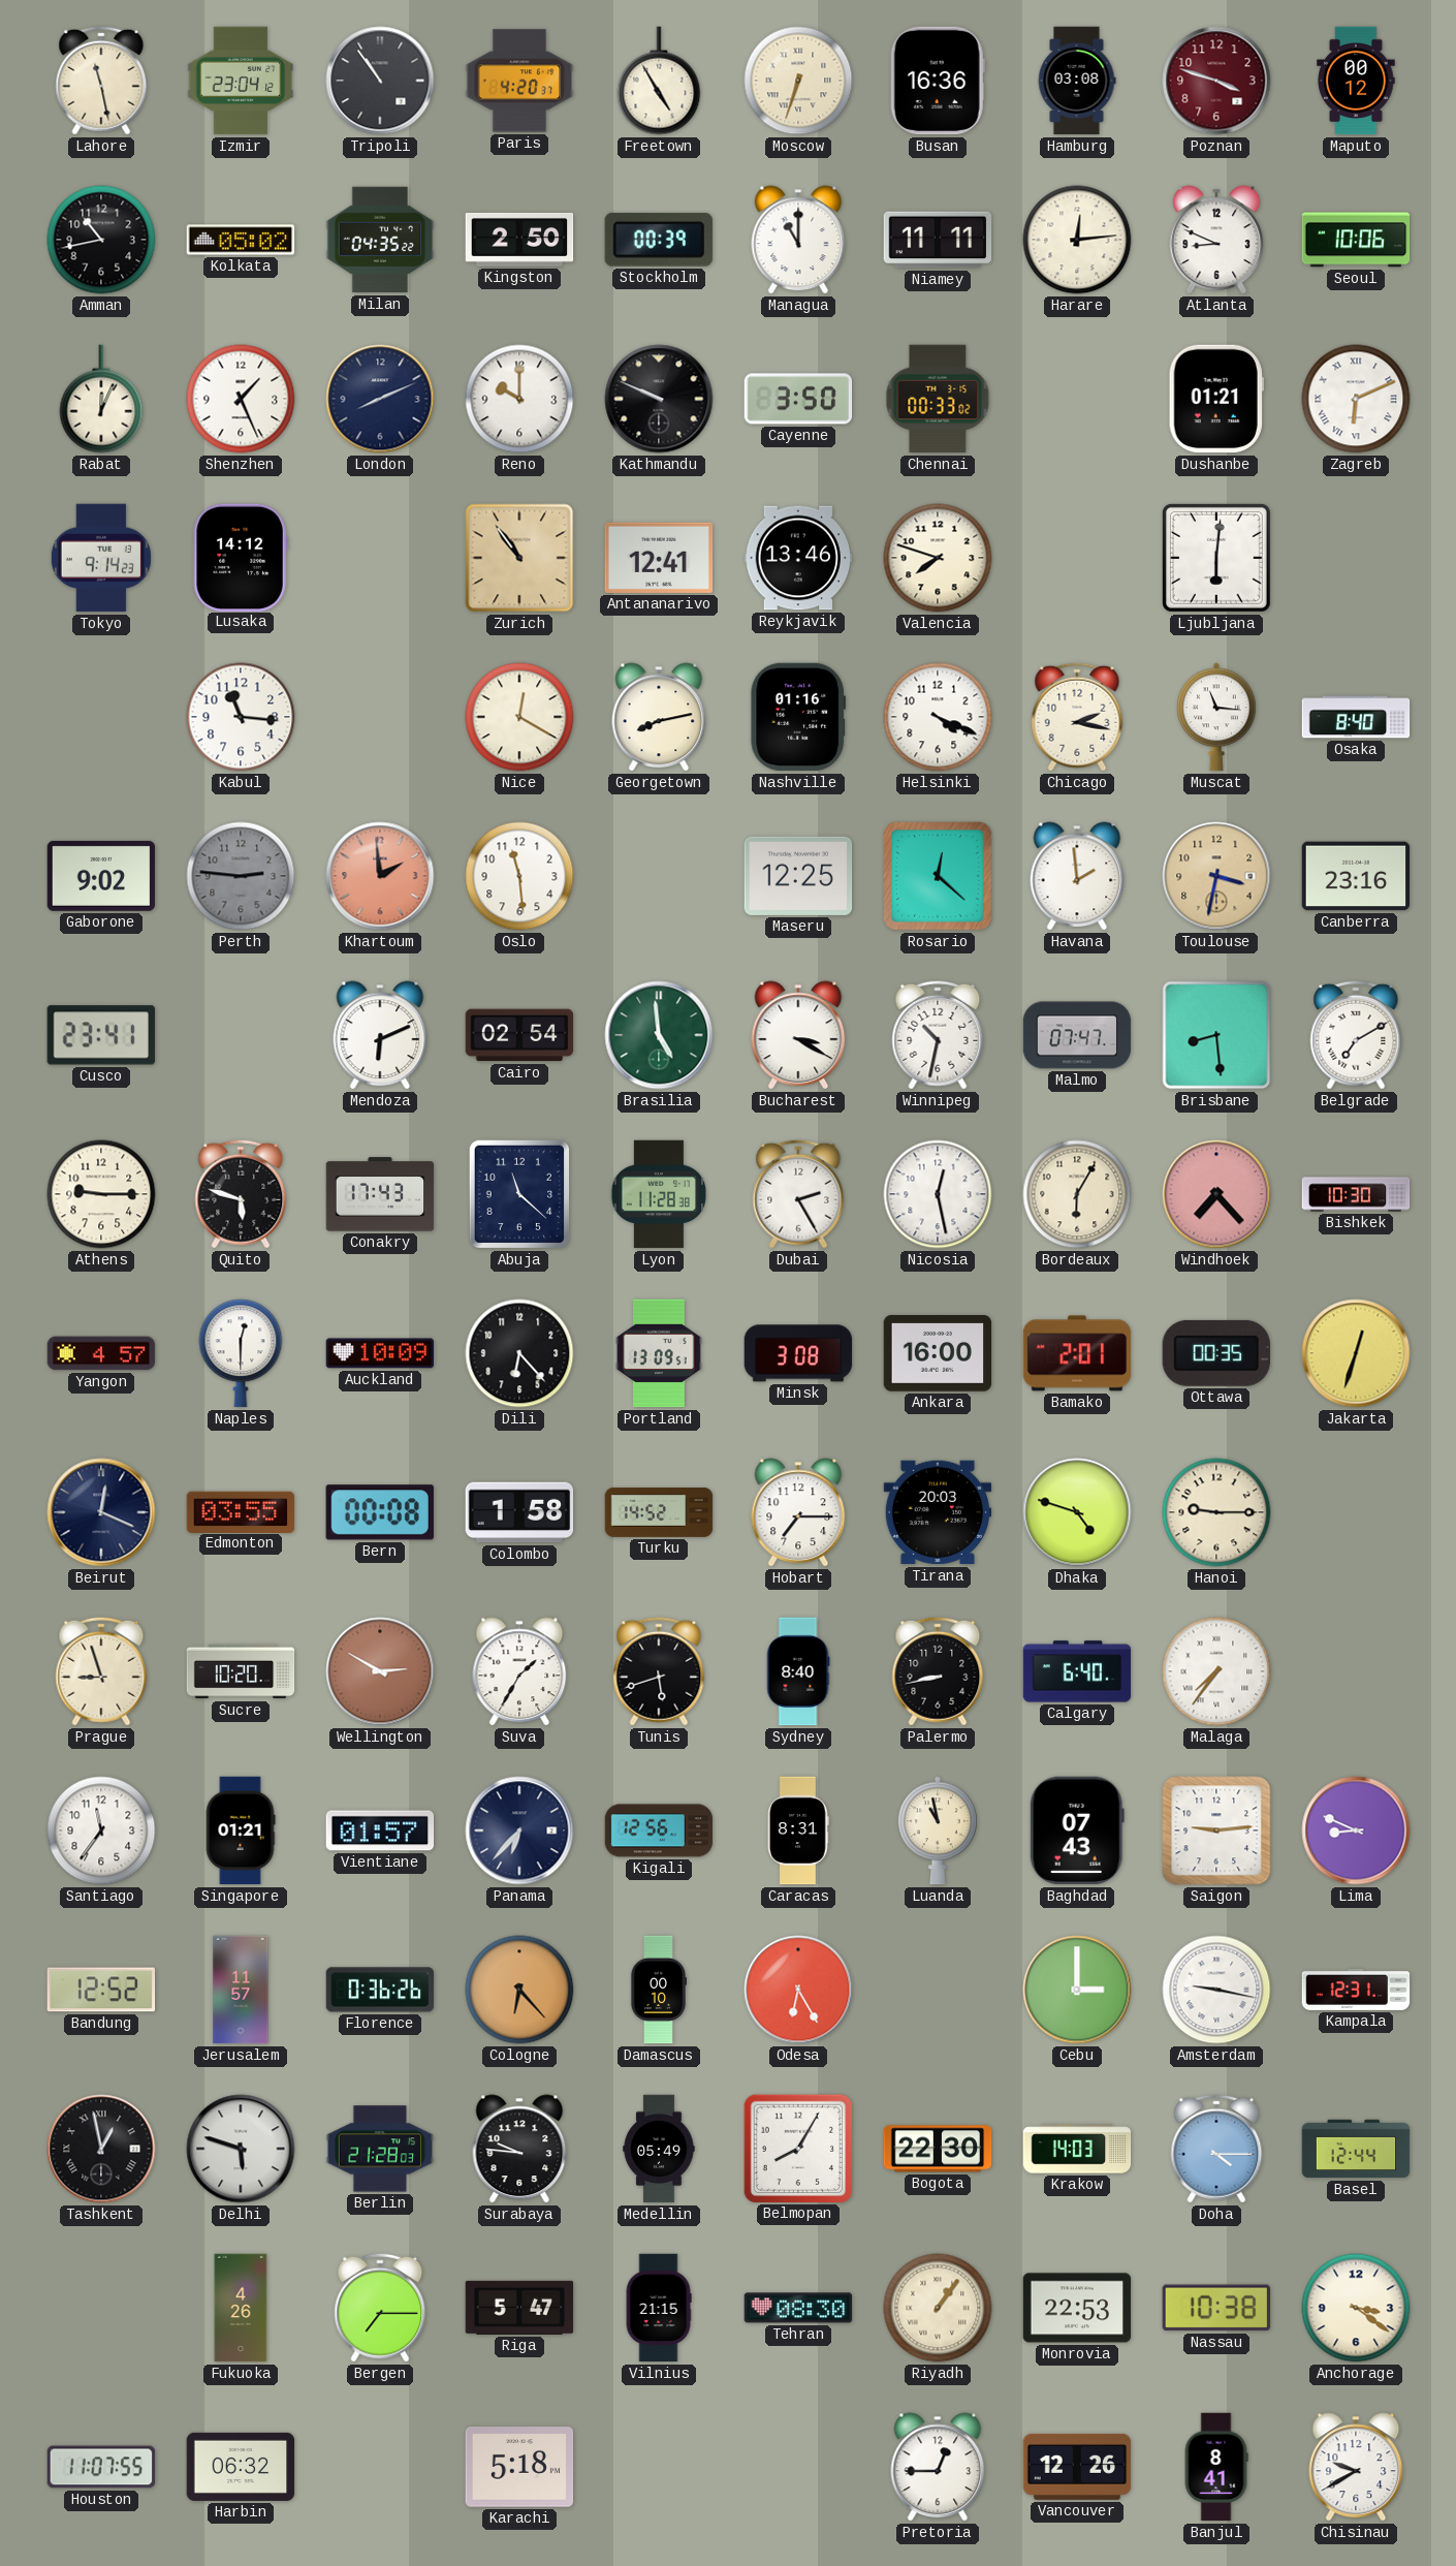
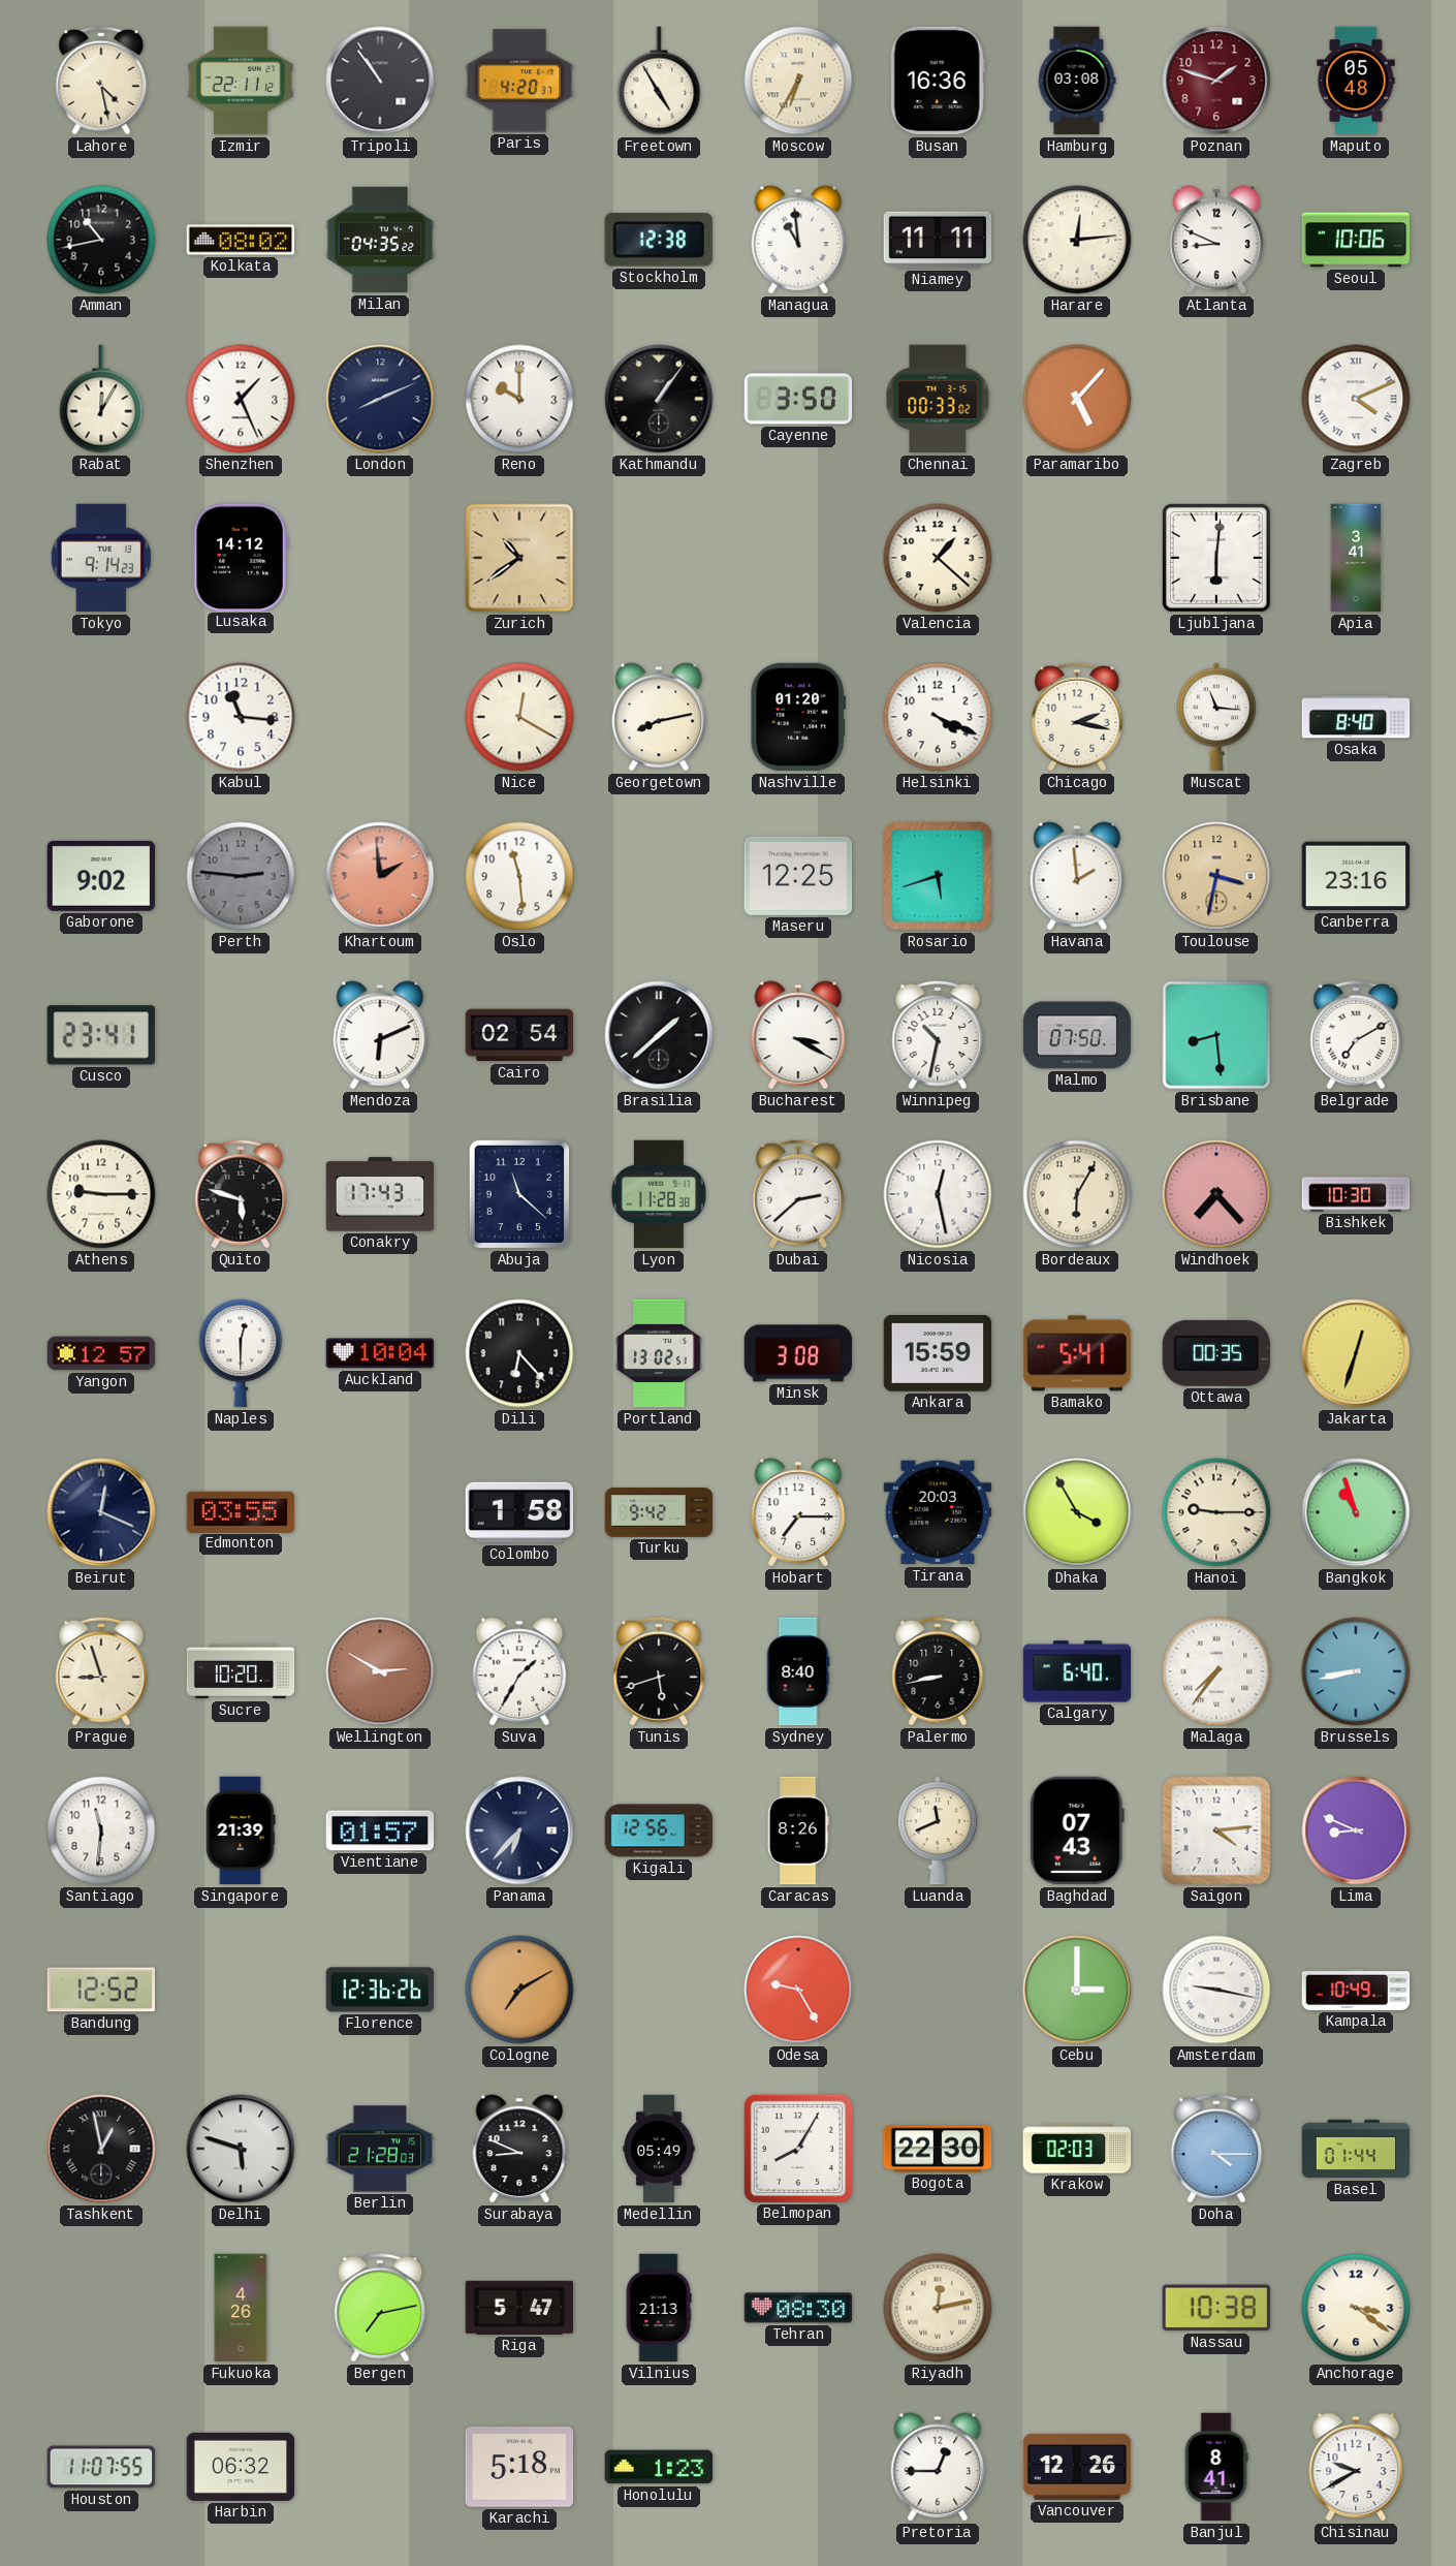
Lahore: 11:28 -> 4:28 (101, 81)
Izmir: 23:04 -> 22:11 (241, 81)
Moscow: 6:33 -> 6:35 (798, 81)
Poznan: 3:48 -> 1:48 (1216, 81)
Maputo: 00:12 -> 05:48 (1356, 81)
Kolkata: 05:02 -> 08:02 (241, 240)
Kingston: 2:50 -> none (519, 240)
Stockholm: 00:39 -> 12:38 (659, 240)
Managua: 11:00 -> 10:59 (798, 240)
Rabat: 12:04 -> 12:05 (101, 399)
Kathmandu: 9:49 -> 1:06 (659, 399)
Paramaribo: none -> 5:07 (1077, 399)
Dushanbe: 01:21 -> none (1216, 399)
Zagreb: 6:11 -> 4:11 (1356, 399)
Zurich: 10:54 -> 10:39 (519, 558)
Antananarivo: 12:41 -> none (659, 558)
Reykjavik: 13:46 -> none (798, 558)
Valencia: 7:48 -> 1:22 (938, 558)
Apia: none -> 3:41 (1356, 558)
Nashville: 01:16 -> 01:20 (797, 717)
Rosario: 12:22 -> 5:42 (939, 877)
Brasilia: 4:59 -> 1:38 (659, 1035)
Brasilia dial: green -> black (659, 1035)
Malmo: 07:47 -> 07:50 (1077, 1035)
Dubai: 2:25 -> 2:38 (798, 1194)
Yangon: 4:57 -> 12:57 (101, 1353)
Auckland: 10:09 -> 10:04 (380, 1353)
Portland: 13:09 -> 13:02 (659, 1353)
Ankara: 16:00 -> 15:59 (938, 1354)
Bamako: 2:01 -> 5:41 (1077, 1353)
Bern: 00:08 -> none (380, 1512)
Turku: 14:52 -> 9:42 (659, 1512)
Dhaka: 4:48 -> 3:55 (1077, 1512)
Bangkok: none -> 10:57 (1356, 1512)
Brussels: none -> 8:43 (1356, 1671)
Santiago: 11:36 -> 11:31 (101, 1830)
Singapore: 01:21 -> 21:39 (241, 1830)
Caracas: 8:31 -> 8:26 (799, 1830)
Luanda: 10:58 -> 11:41 (938, 1830)
Saigon: 9:14 -> 4:14 (1216, 1830)
Jerusalem: 11:57 -> none (241, 1990)
Florence: 0:36 -> 12:36 (380, 1990)
Cologne: 6:23 -> 7:10 (519, 1990)
Damascus: 00:10 -> none (658, 1990)
Odesa: 6:25 -> 9:25 (798, 1990)
Kampala: 12:31 -> 10:49 (1356, 1990)
Surabaya: 9:46 -> 8:49 (519, 2149)
Krakow: 14:03 -> 02:03 (1077, 2149)
Basel: 12:44 -> 01:44 (1356, 2149)
Bergen: 7:15 -> 7:13 (380, 2308)
Vilnius: 21:15 -> 21:13 (659, 2308)
Riyadh: 1:06 -> 12:13 (938, 2308)
Monrovia: 22:53 -> none (1077, 2308)
Honolulu: none -> 1:23 (659, 2467)
